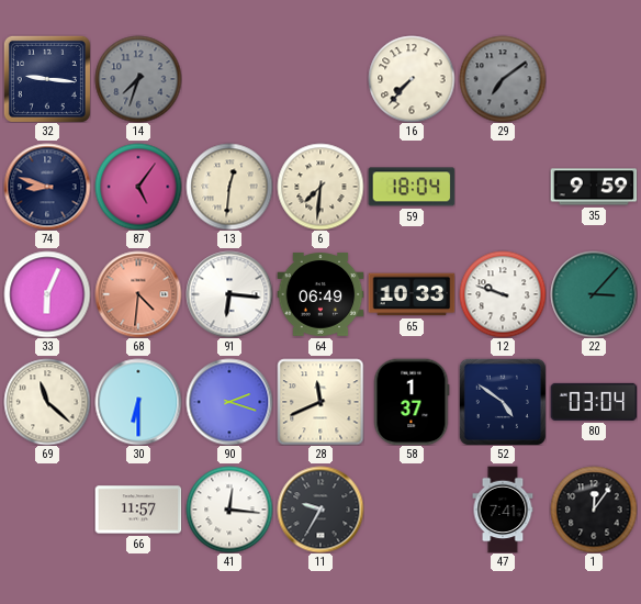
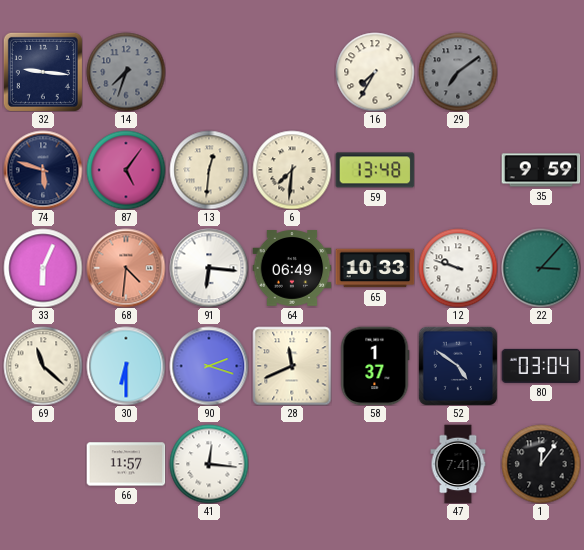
16: 7:37 -> 7:35 (375, 72)
74: 8:48 -> 5:48 (43, 170)
59: 18:04 -> 13:48 (375, 170)
11: 9:35 -> none (320, 510)
